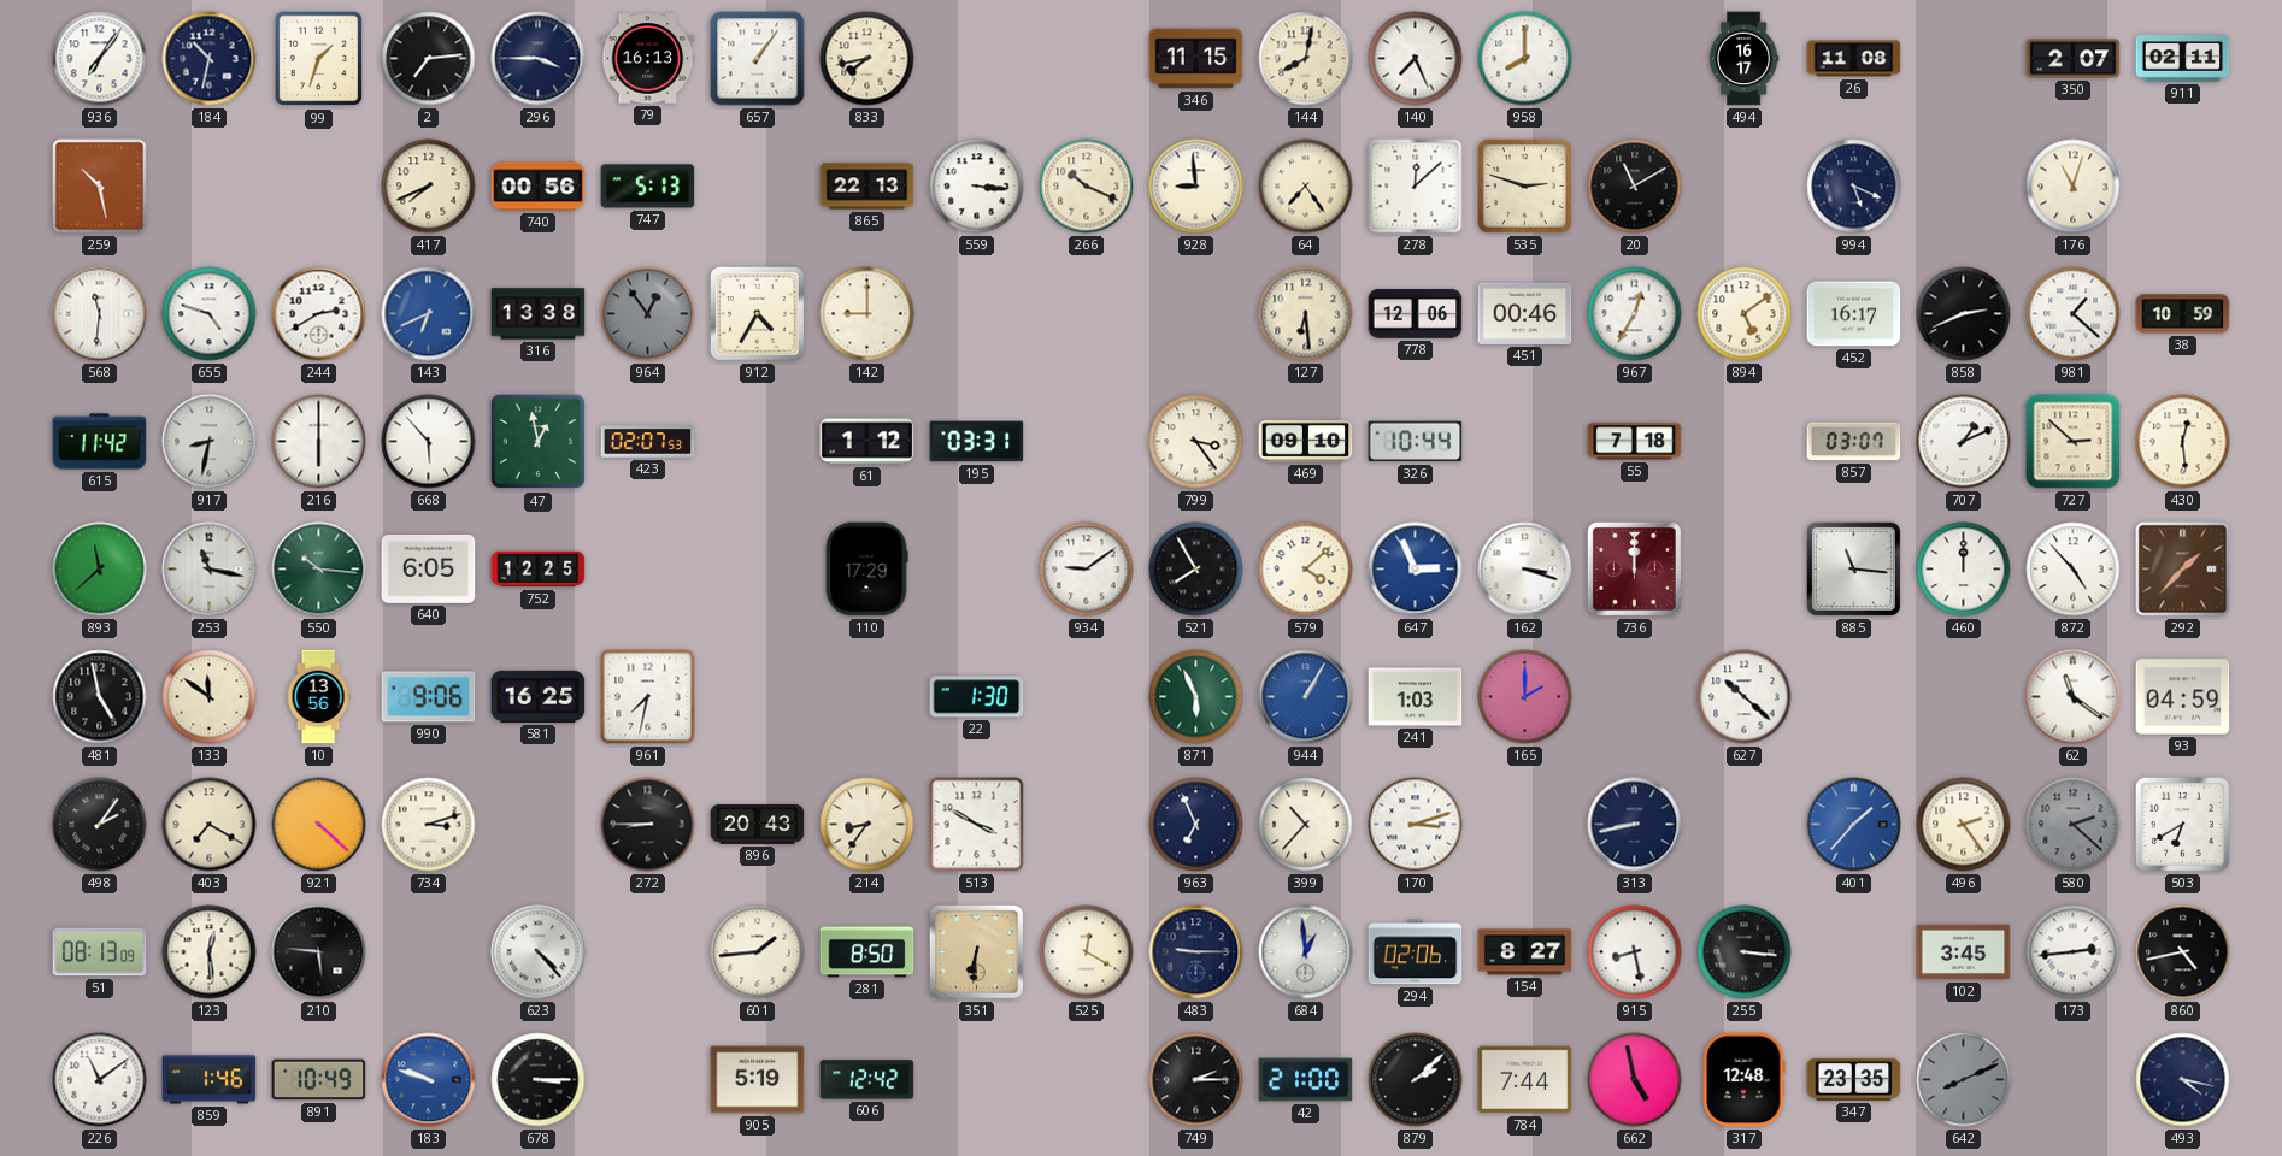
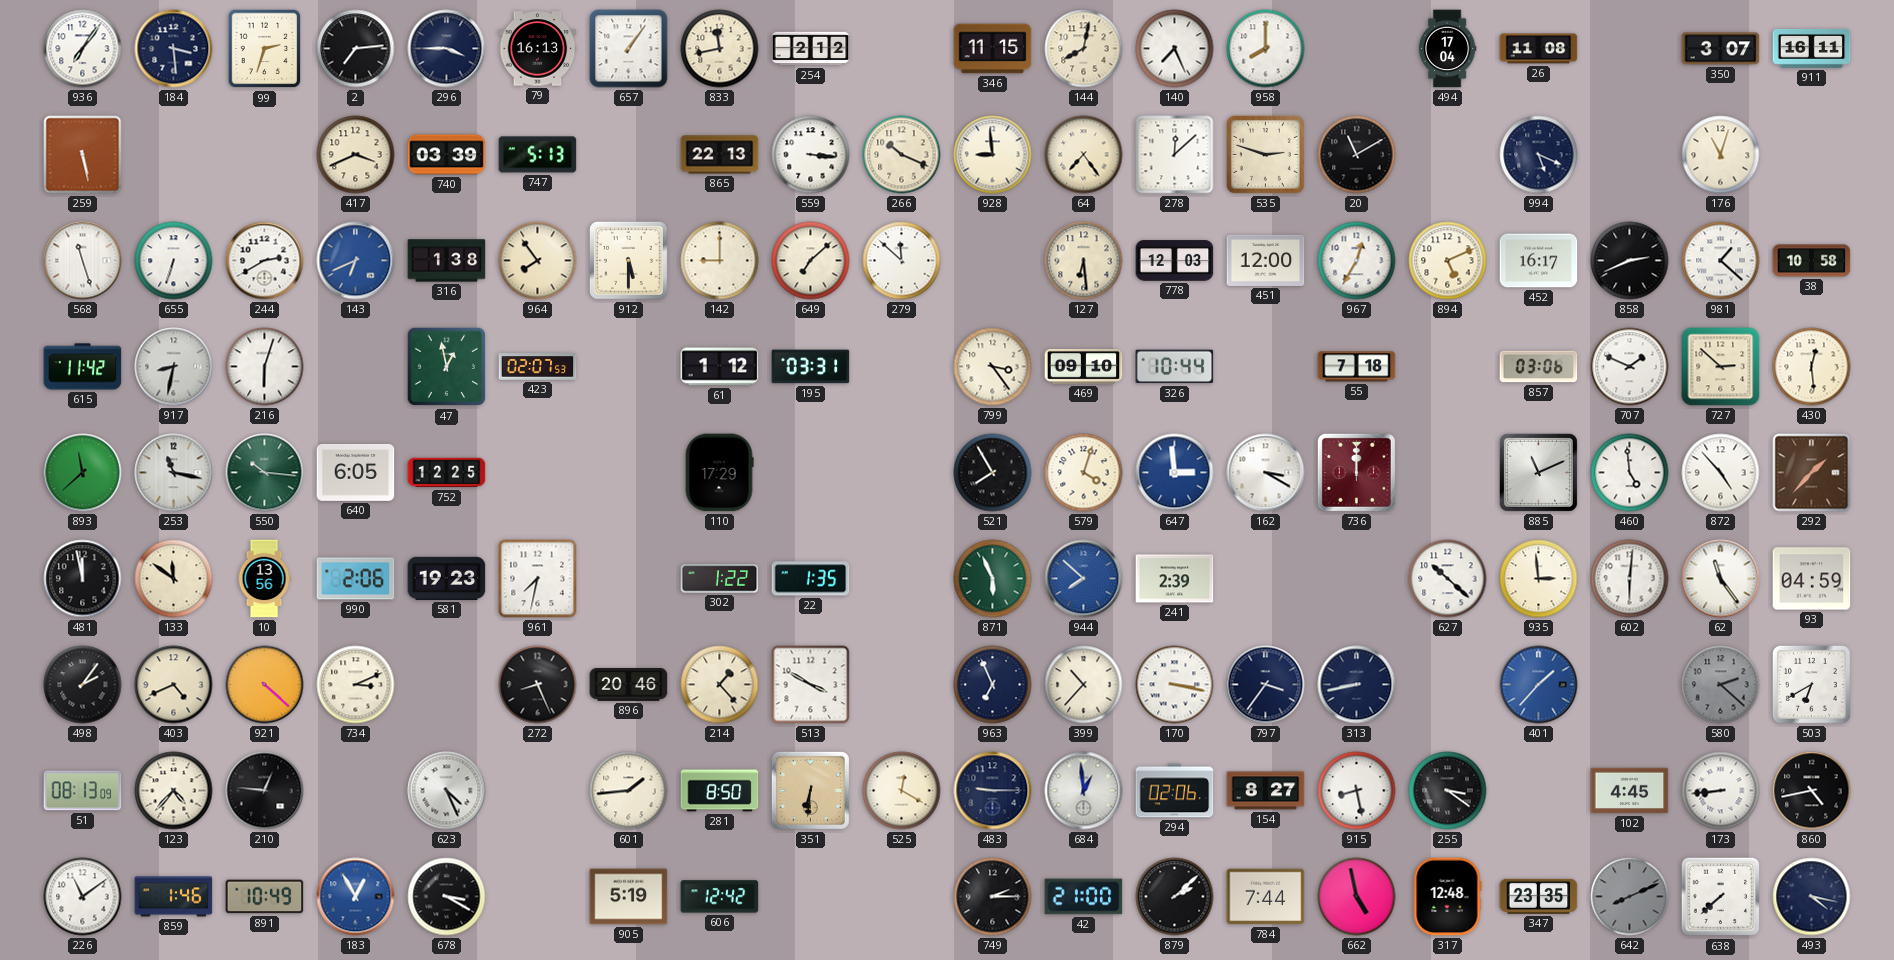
184: 10:32 -> 3:29 (174, 49)
99: 1:33 -> 2:33 (265, 49)
833: 7:43 -> 11:43 (720, 49)
254: none -> 2:12 (811, 49)
494: 16:17 -> 17:04 (1447, 49)
350: 2:07 -> 3:07 (1721, 49)
911: 02:11 -> 16:11 (1812, 48)
259: 10:28 -> 5:28 (83, 155)
417: 7:41 -> 3:41 (356, 155)
740: 00:56 -> 03:39 (447, 155)
568: 11:31 -> 11:27 (83, 261)
655: 4:48 -> 6:33 (174, 261)
316: 13:38 -> 1:38 (447, 261)
964: 12:54 -> 7:54 (538, 261)
964 dial: grey -> cream (538, 261)
912: 4:35 -> 5:30 (628, 260)
649: none -> 7:08 (811, 261)
279: none -> 11:52 (902, 261)
778: 12:06 -> 12:03 (1175, 261)
451: 00:46 -> 12:00 (1266, 260)
894: 5:09 -> 5:11 (1448, 261)
38: 10:59 -> 10:58 (1812, 261)
216: 6:00 -> 6:03 (265, 367)
668: 5:53 -> none (429, 442)
857: 03:07 -> 03:06 (1539, 367)
707: 1:11 -> 1:49 (1630, 367)
934: 9:09 -> none (1087, 570)
579: 4:08 -> 4:03 (1084, 473)
647: 2:56 -> 2:59 (1175, 473)
162: 3:18 -> 3:20 (1266, 473)
885: 11:16 -> 11:11 (1538, 472)
460: 12:00 -> 4:59 (1630, 473)
481: 4:58 -> 11:58 (83, 579)
990: 9:06 -> 2:06 (356, 579)
581: 16:25 -> 19:23 (447, 578)
302: none -> 1:22 (720, 579)
22: 1:30 -> 1:35 (811, 579)
944: 1:05 -> 7:52 (1084, 579)
241: 1:03 -> 2:39 (1175, 579)
165: 2:00 -> none (1525, 697)
935: none -> 2:59 (1539, 579)
602: none -> 6:01 (1630, 579)
62: 11:21 -> 11:24 (1721, 579)
403: 7:20 -> 4:41 (174, 685)
734: 3:12 -> 3:11 (356, 685)
272: 8:45 -> 8:26 (538, 685)
896: 20:43 -> 20:46 (629, 685)
214: 8:36 -> 1:23 (720, 685)
170: 3:12 -> 3:17 (1175, 685)
797: none -> 3:36 (1266, 685)
496: 2:24 -> none (1964, 825)
123: 12:29 -> 4:37 (174, 791)
210: 5:46 -> 12:46 (265, 791)
623: 4:23 -> 4:26 (447, 791)
255: 3:16 -> 3:21 (1448, 791)
102: 3:45 -> 4:45 (1630, 791)
173: 2:44 -> 8:44 (1721, 791)
183: 9:48 -> 12:55 (356, 897)
678: 3:15 -> 3:20 (447, 897)
638: none -> 7:38 (1721, 897)
